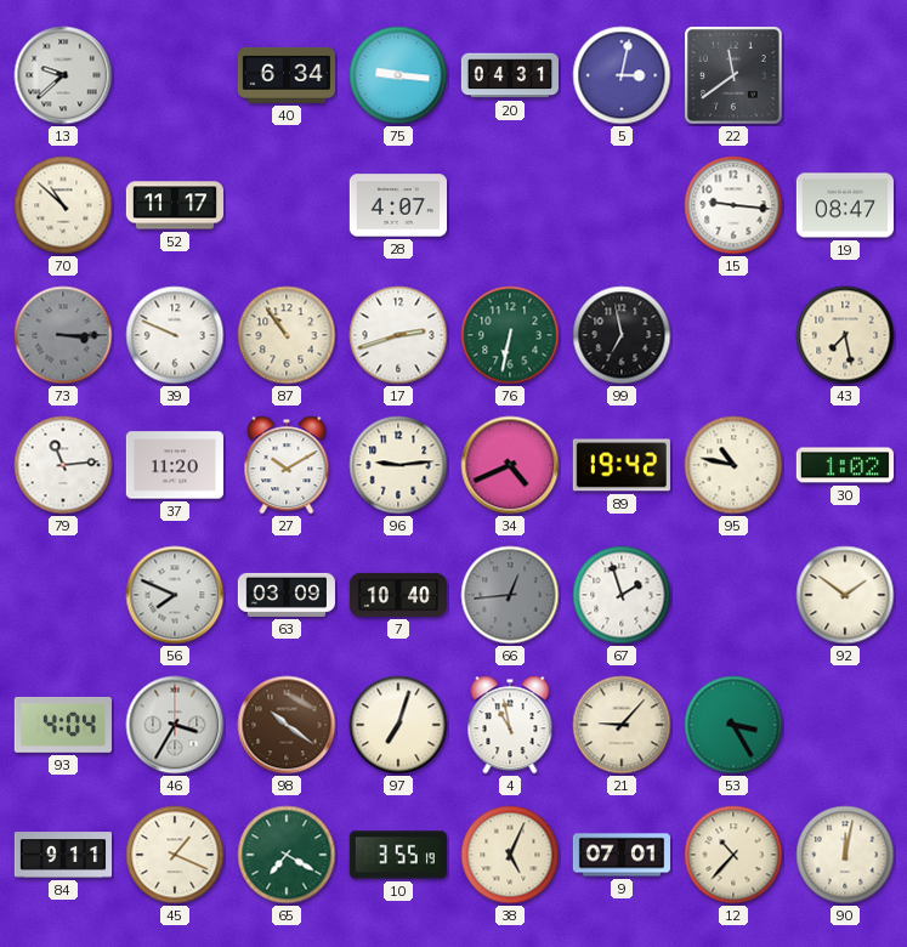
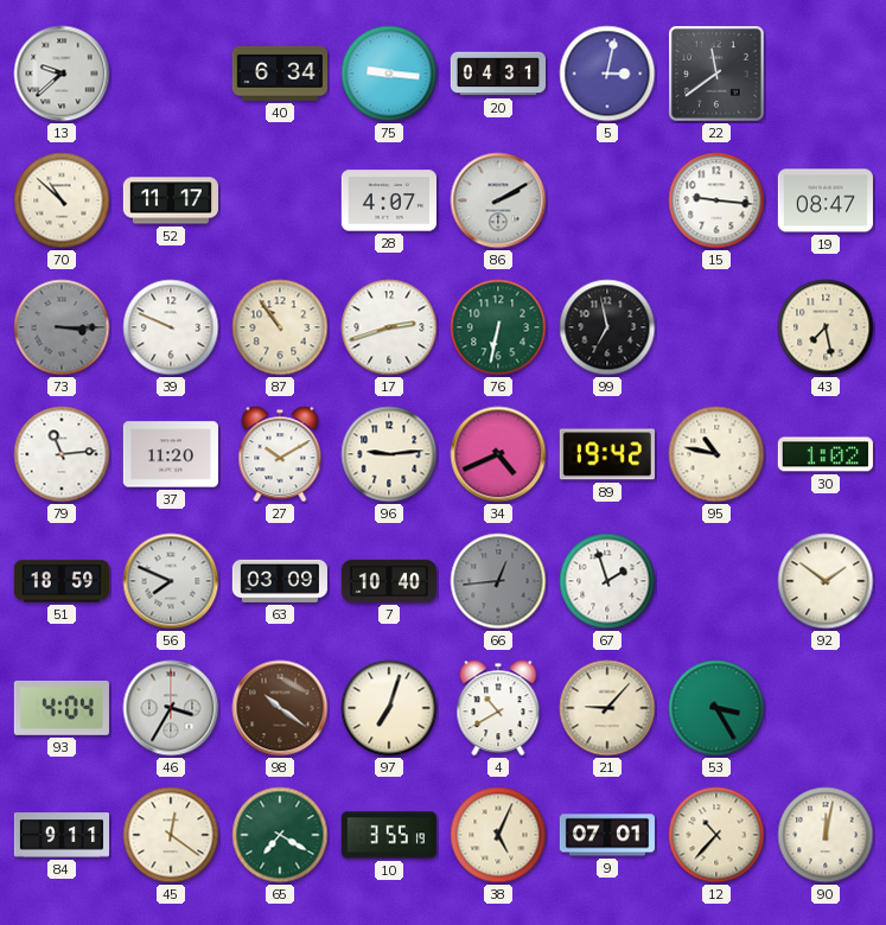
86: none -> 2:10 (498, 200)
51: none -> 18:59 (62, 581)
4: 10:58 -> 10:40 (498, 708)
45: 1:19 -> 12:21 (171, 835)
